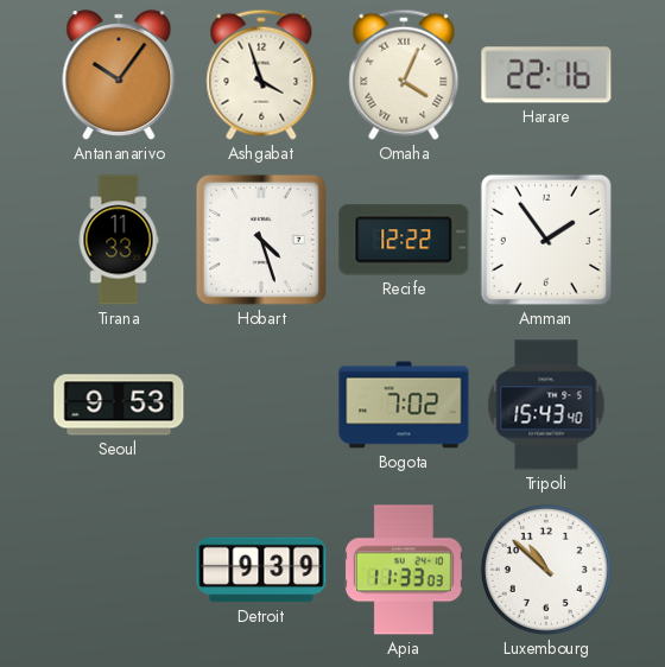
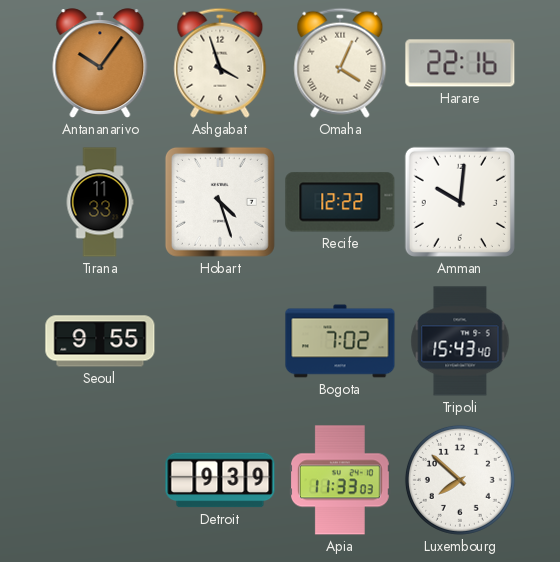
Amman: 1:54 -> 10:01 (460, 202)
Seoul: 9:53 -> 9:55 (100, 341)
Luxembourg: 10:52 -> 7:52 (460, 480)
